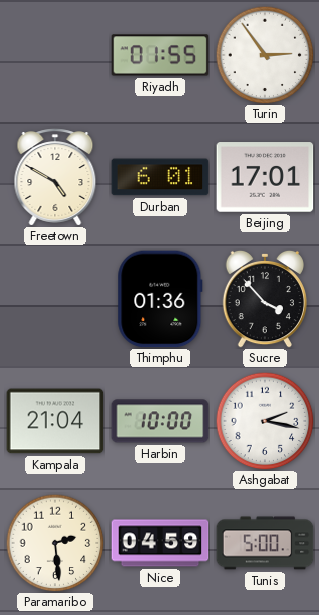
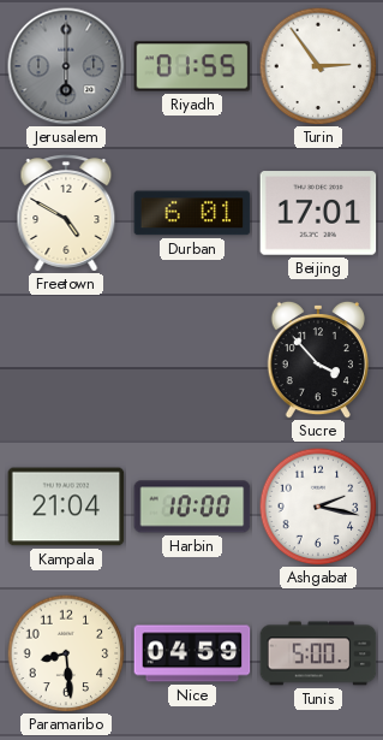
Jerusalem: none -> 6:00 (66, 66)
Thimphu: 01:36 -> none (160, 299)
Paramaribo: 2:29 -> 8:29 (66, 653)
